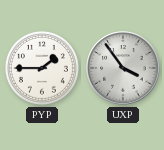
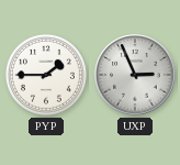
UXP: 3:54 -> 2:56 (135, 75)
